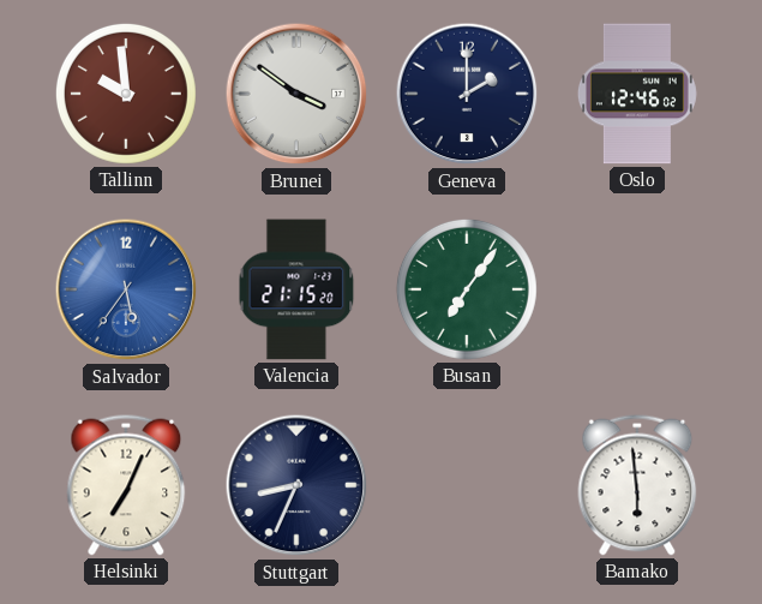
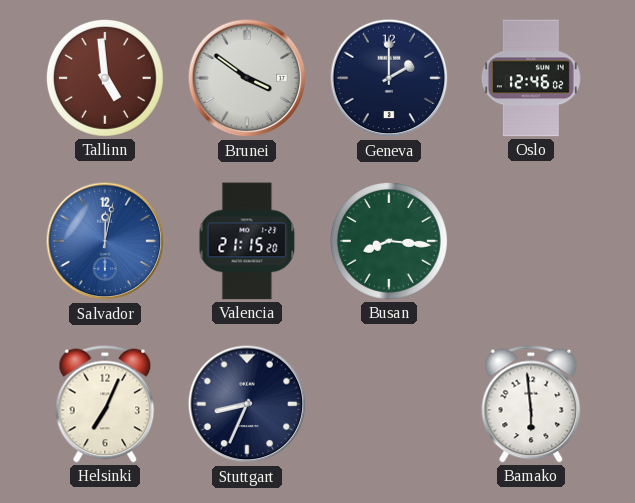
Tallinn: 9:59 -> 4:59 (105, 78)
Salvador: 5:36 -> 12:02 (105, 241)
Busan: 7:06 -> 8:16 (389, 241)
